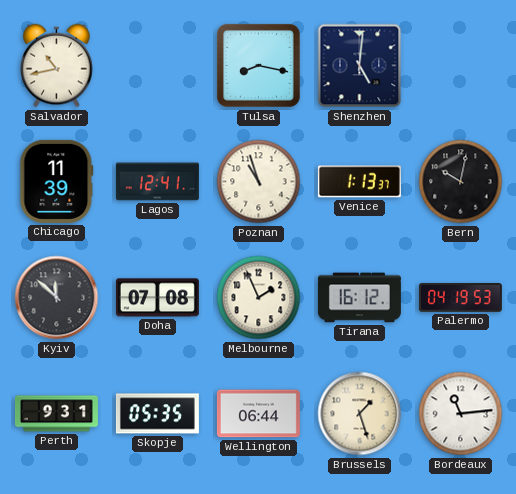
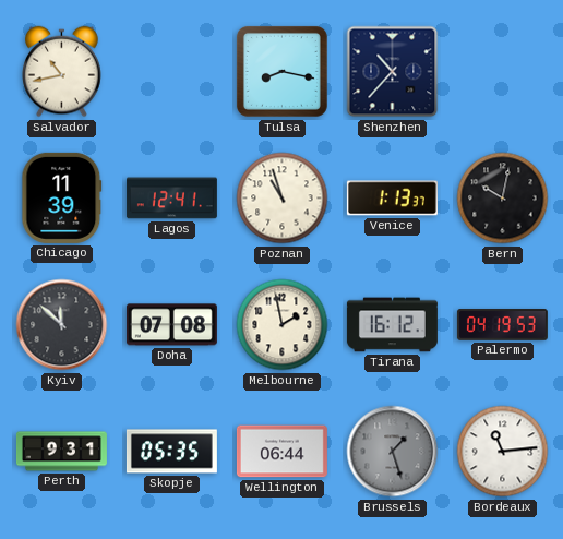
Shenzhen: 5:01 -> 10:37 (393, 72)
Melbourne: 1:56 -> 1:58 (283, 325)
Brussels dial: cream -> grey (393, 452)
